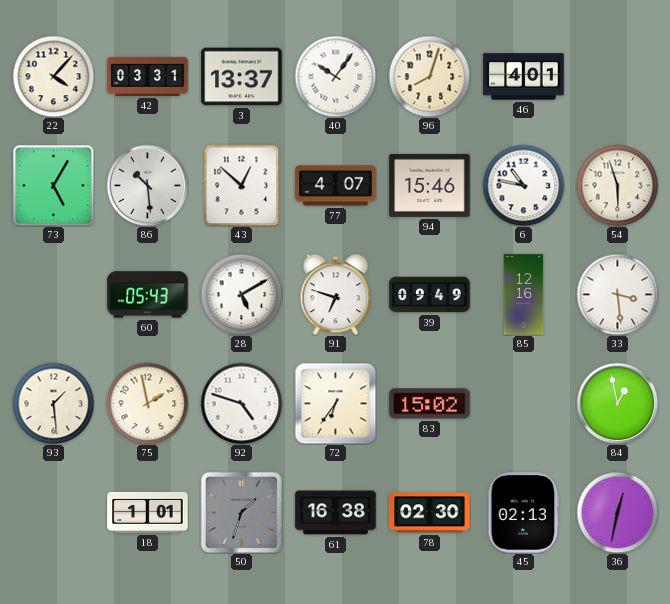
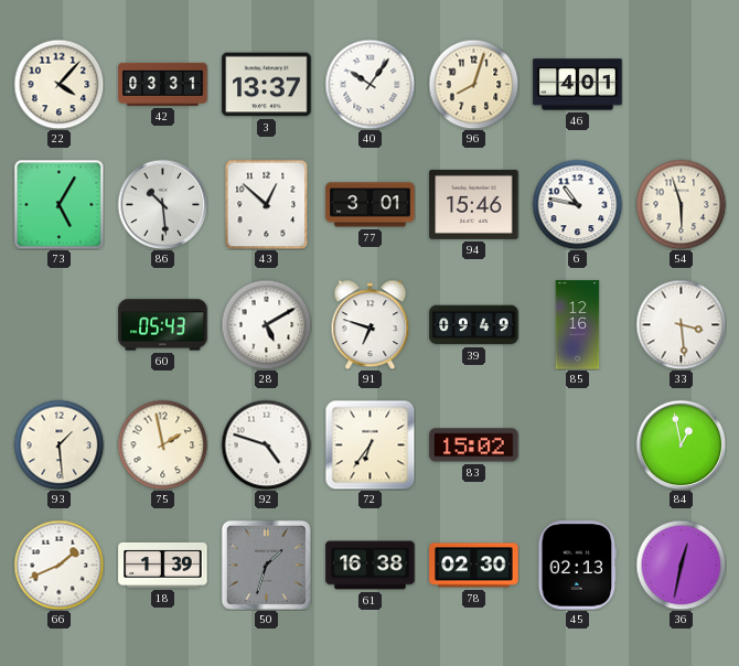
77: 4:07 -> 3:01 (371, 205)
66: none -> 1:41 (58, 565)
18: 1:01 -> 1:39 (163, 565)
